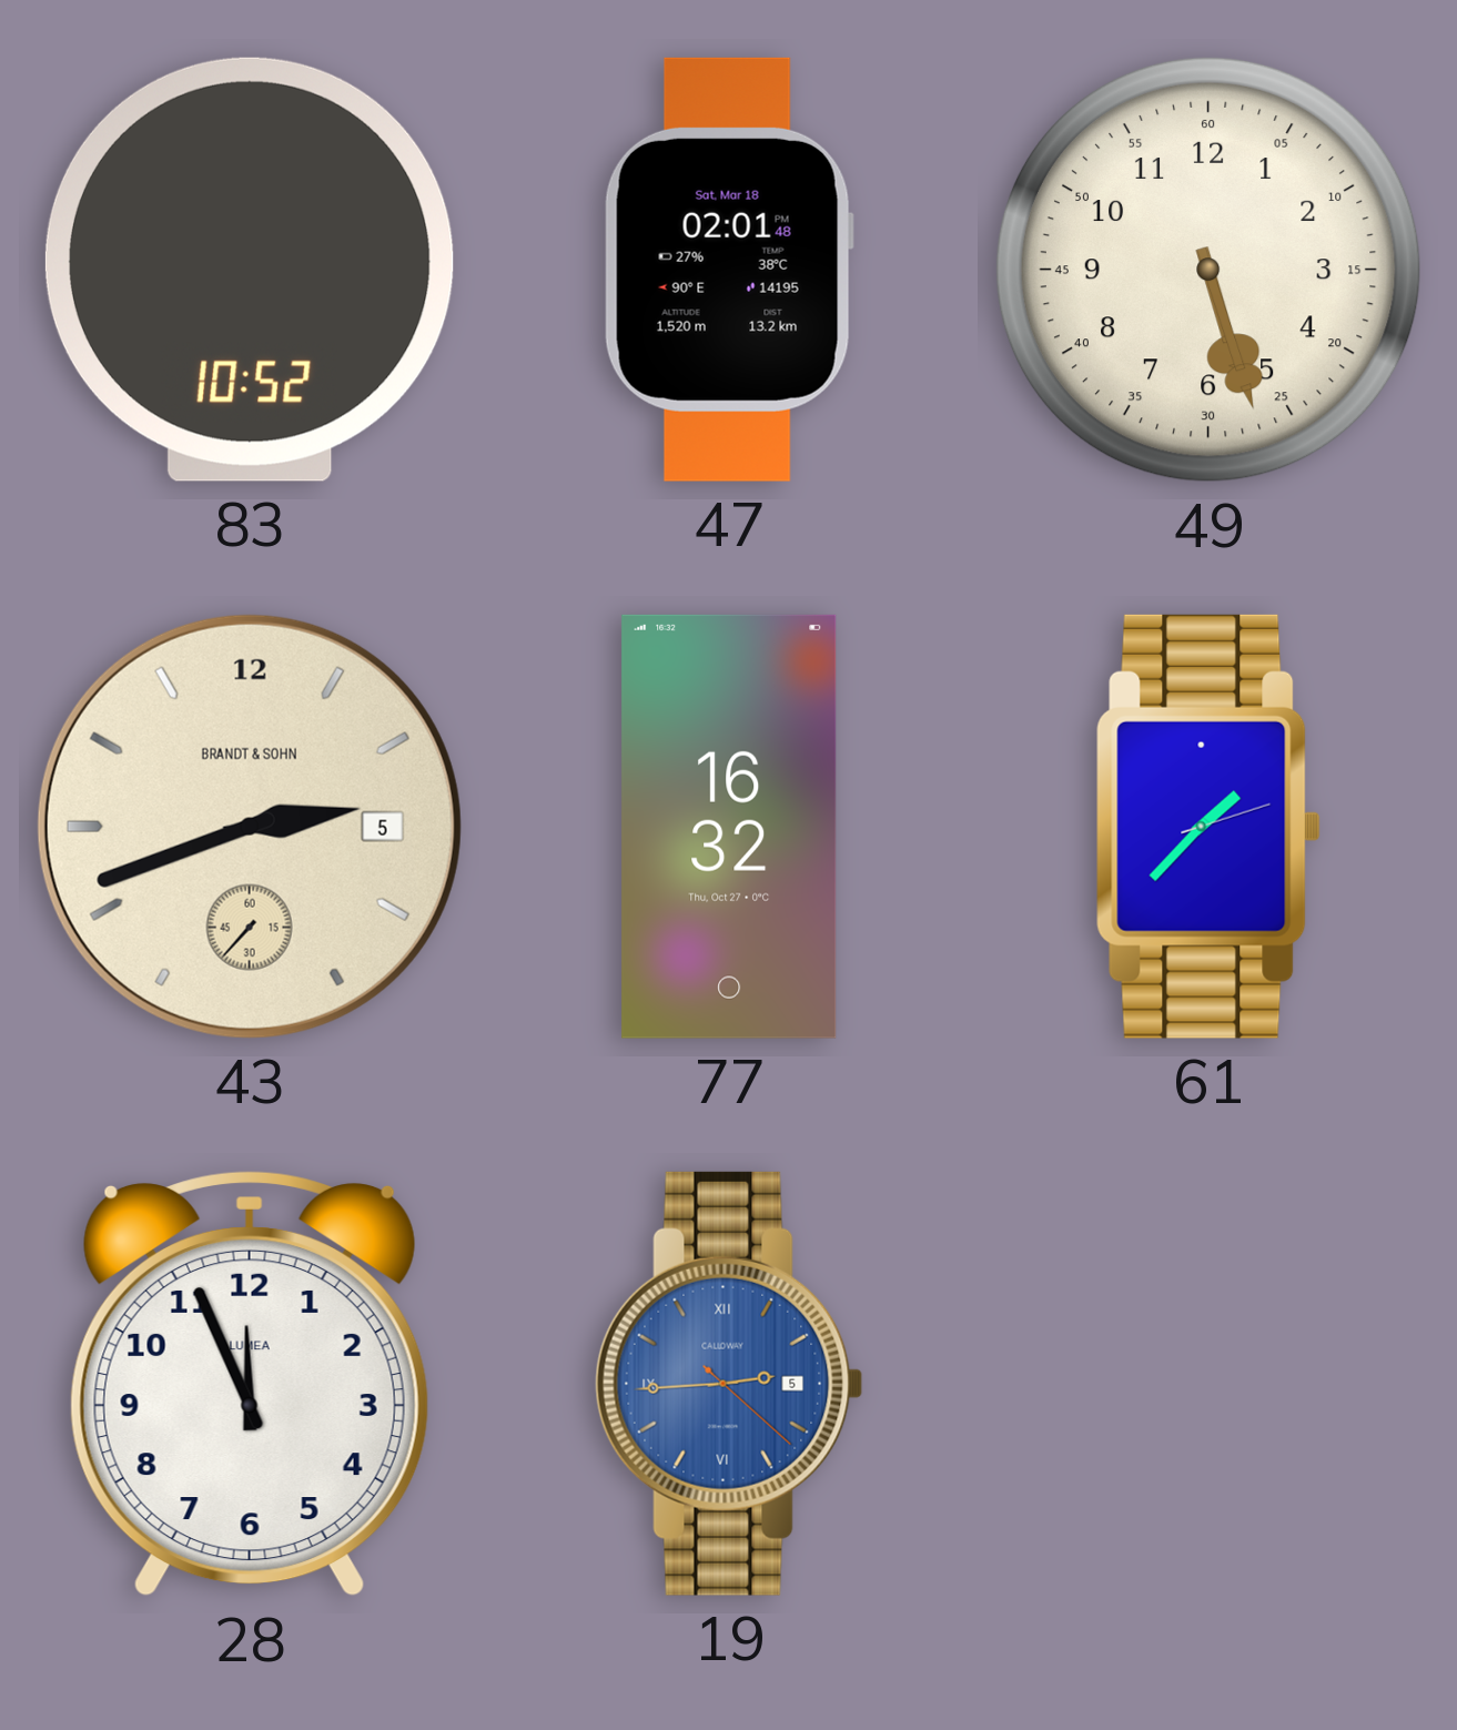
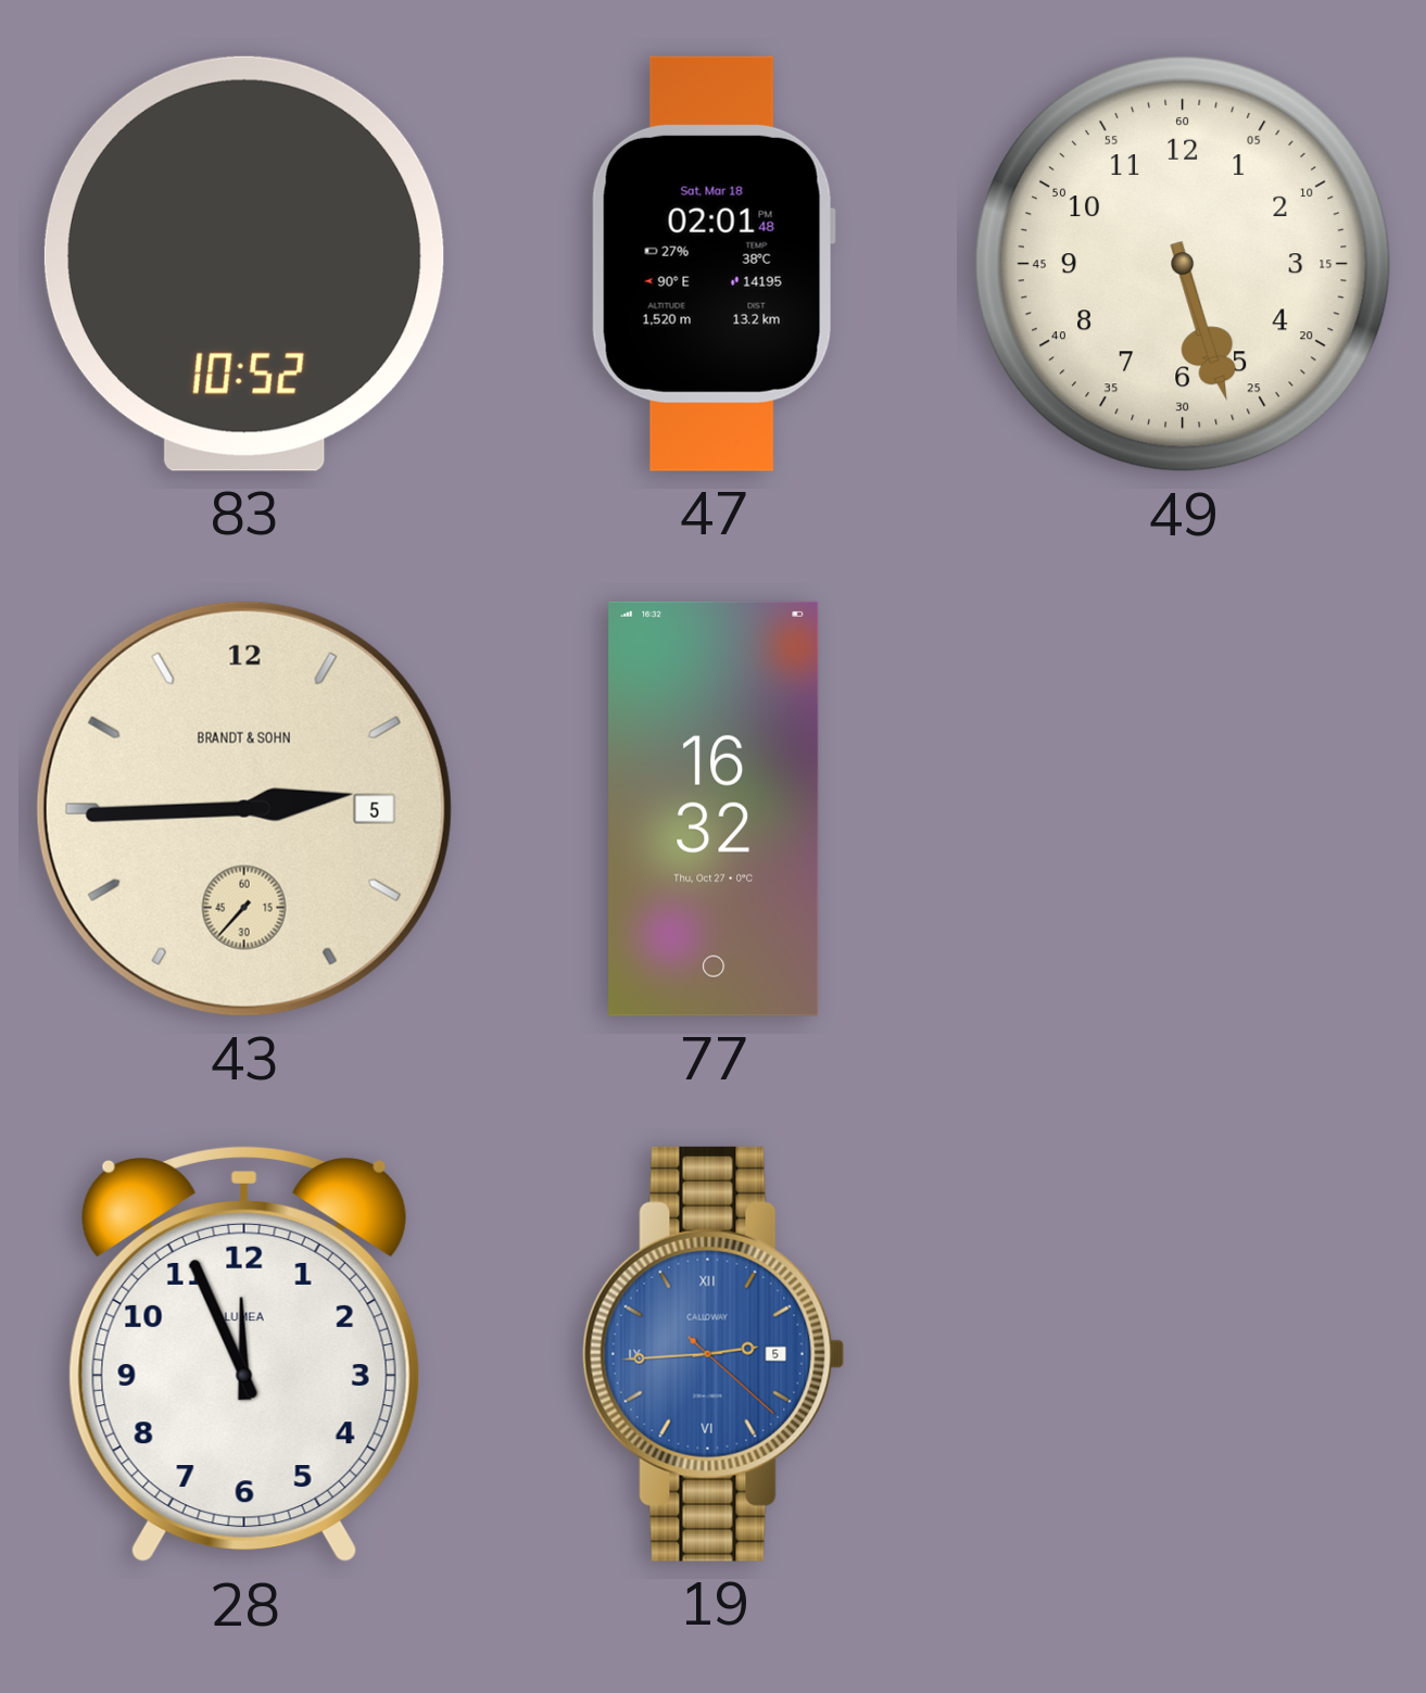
43: 2:41 -> 2:44 (244, 809)
61: 1:37 -> none (1208, 827)
